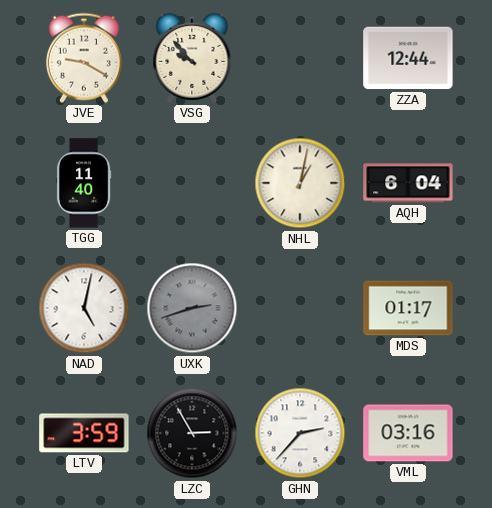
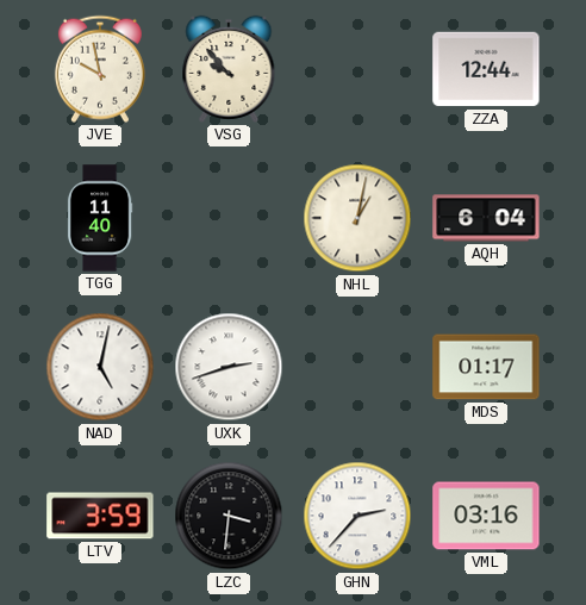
JVE: 9:20 -> 9:58 (100, 69)
UXK dial: grey -> white (229, 367)
LZC: 2:55 -> 3:31 (229, 516)
